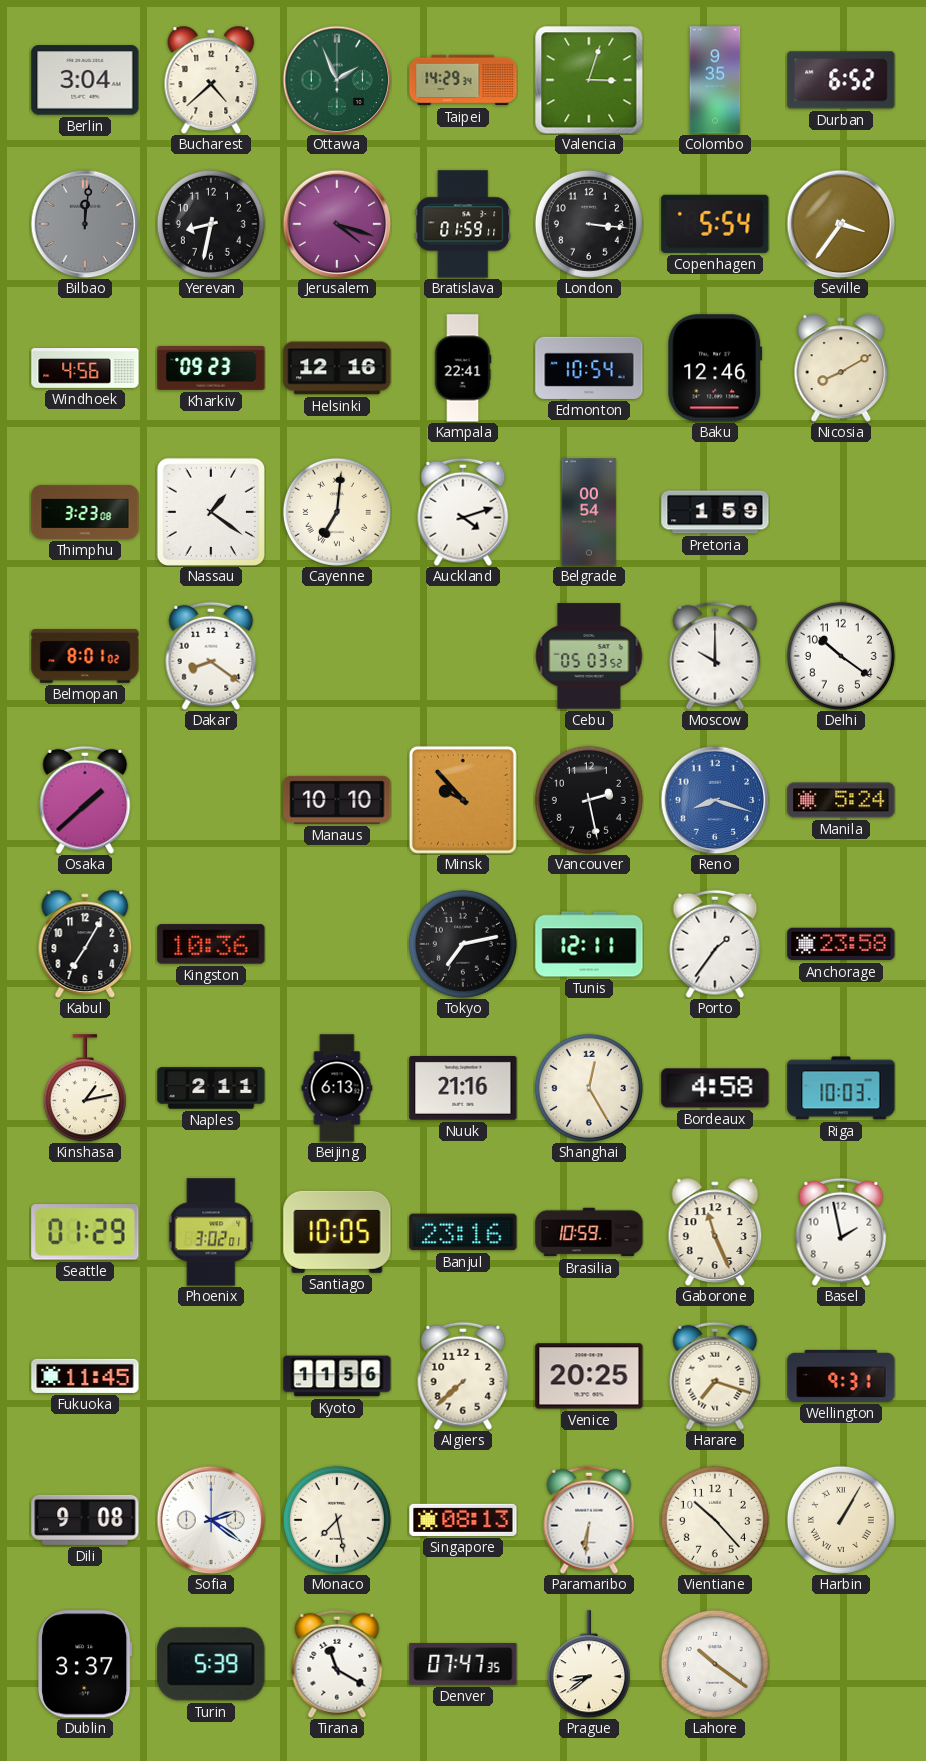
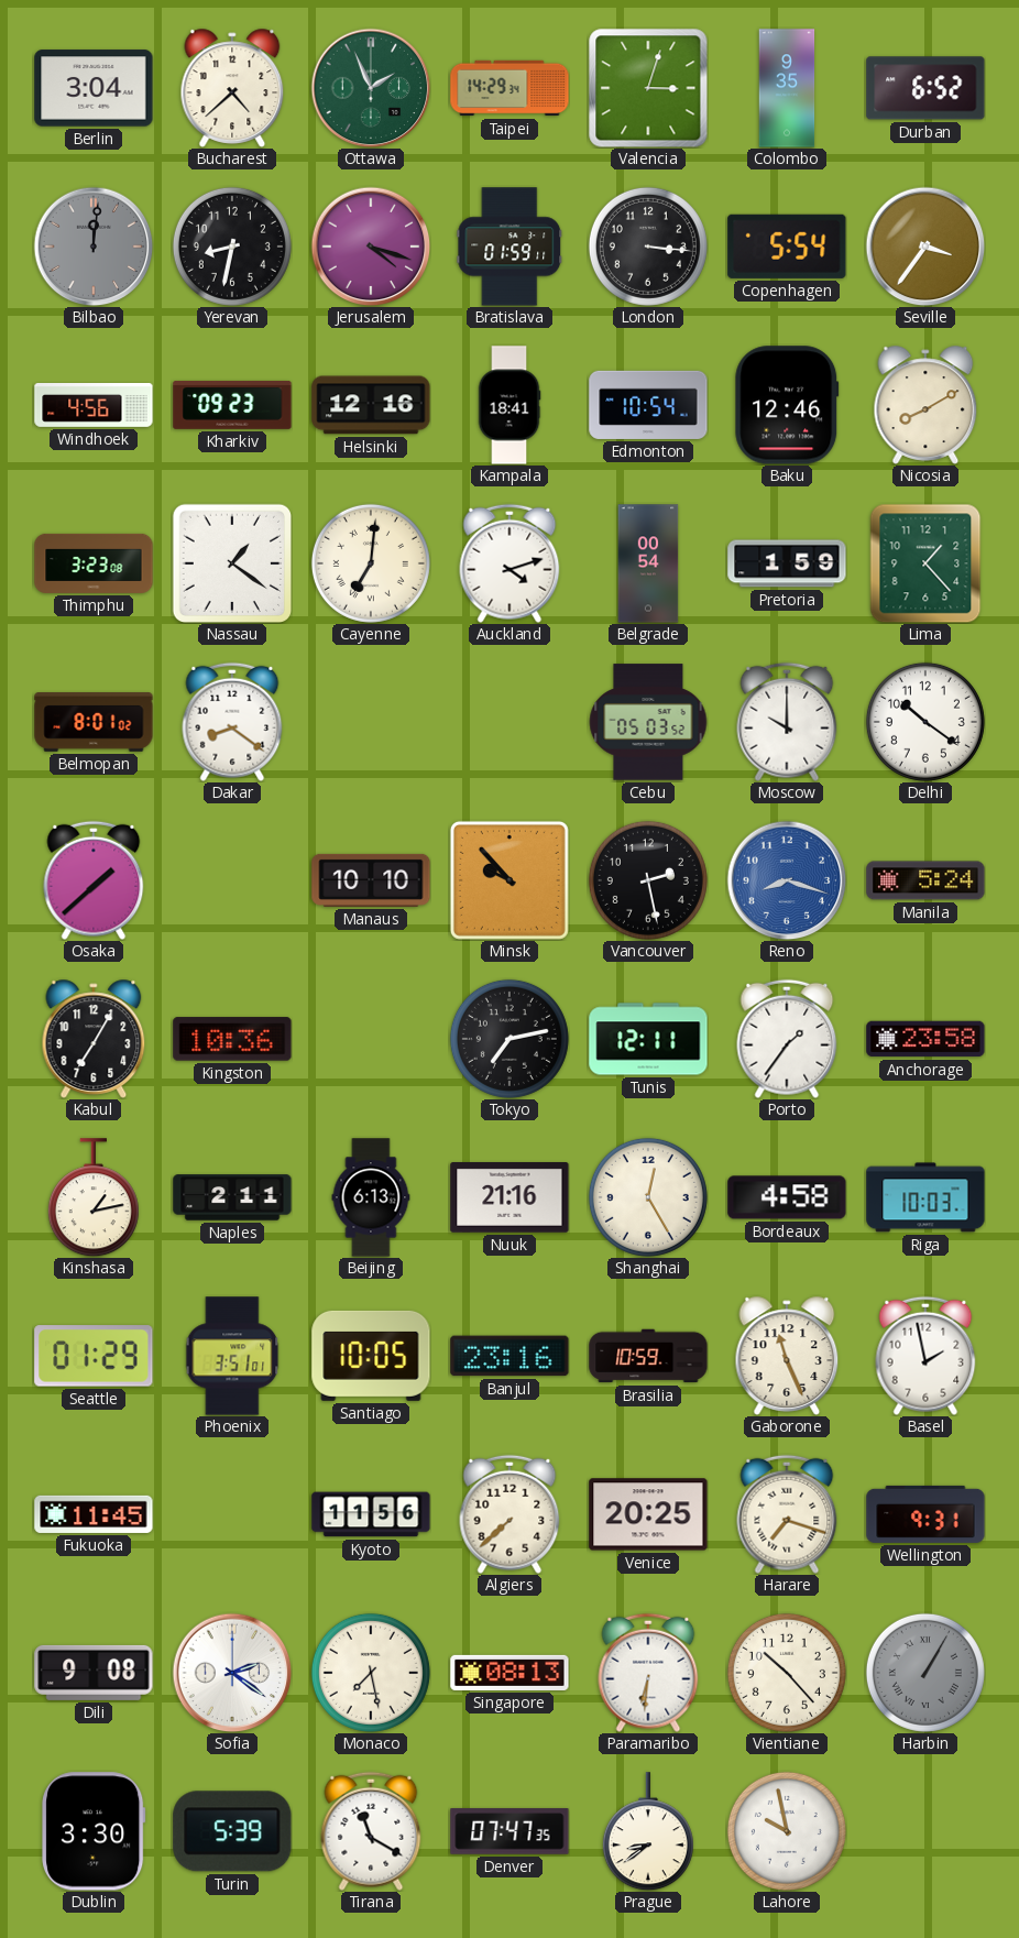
Kampala: 22:41 -> 18:41 (509, 405)
Lima: none -> 1:23 (925, 563)
Phoenix: 3:02 -> 3:51 (232, 1356)
Harbin dial: cream -> grey (925, 1673)
Dublin: 3:37 -> 3:30 (94, 1831)
Lahore: 10:21 -> 9:58 (787, 1831)
